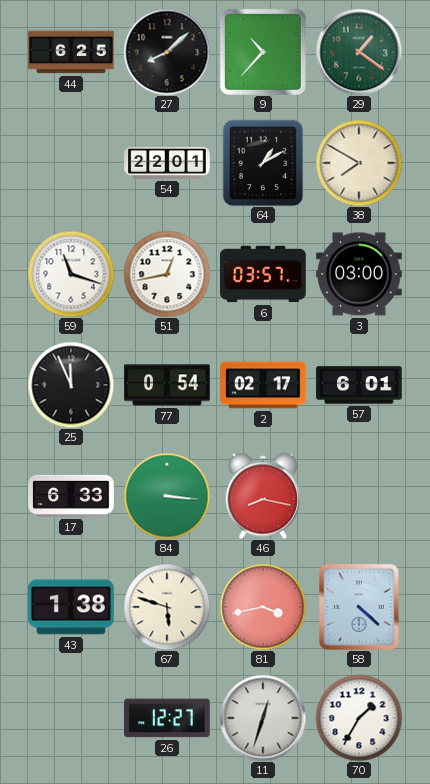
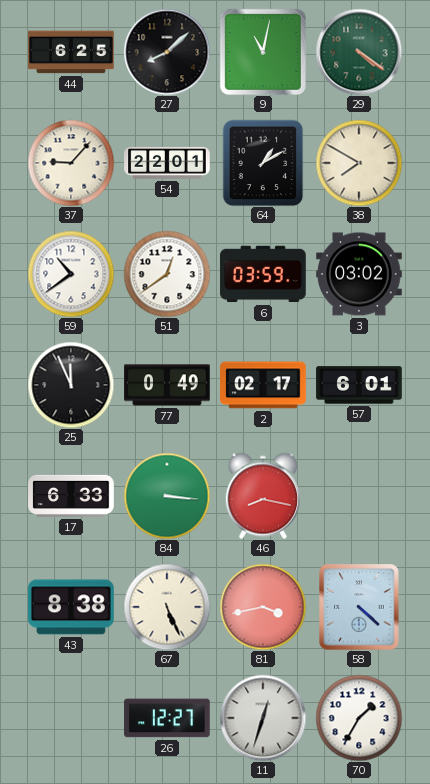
9: 10:37 -> 11:02 (263, 52)
29: 1:21 -> 4:21 (359, 52)
37: none -> 9:07 (71, 163)
59: 11:18 -> 10:39 (71, 274)
51: 12:43 -> 12:39 (167, 274)
6: 03:57 -> 03:59 (263, 274)
3: 03:00 -> 03:02 (359, 274)
77: 0:54 -> 0:49 (167, 385)
43: 1:38 -> 8:38 (71, 607)
67: 5:48 -> 5:26 (167, 607)
